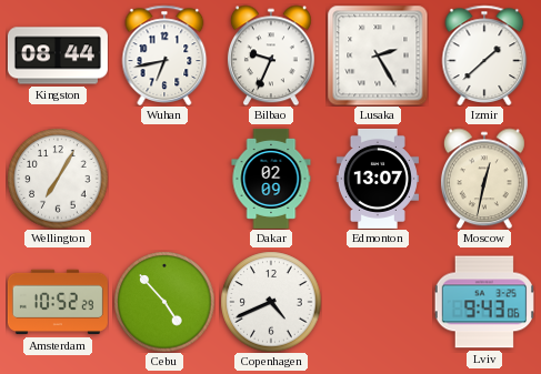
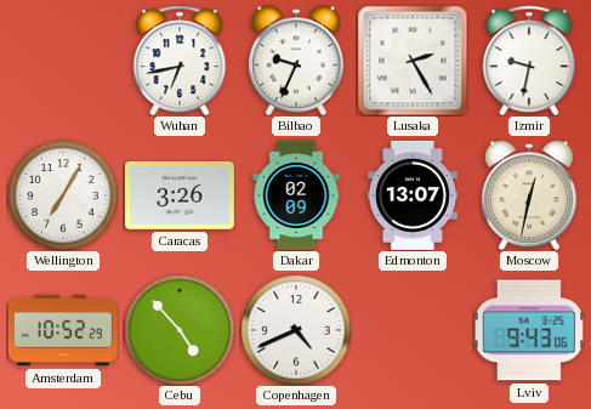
Kingston: 08:44 -> none (58, 55)
Izmir: 1:38 -> 9:32 (529, 61)
Caracas: none -> 3:26 (180, 195)
